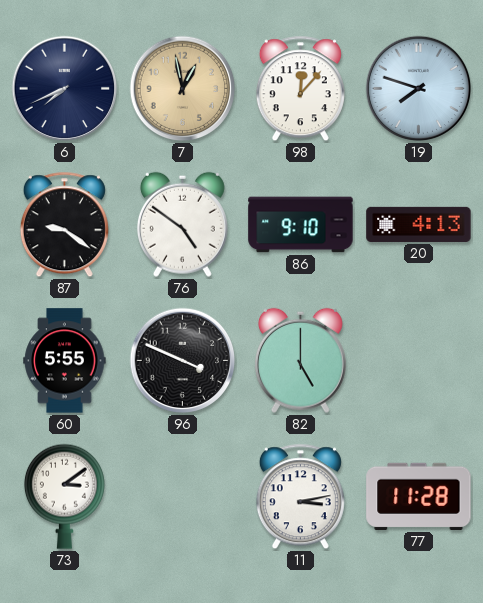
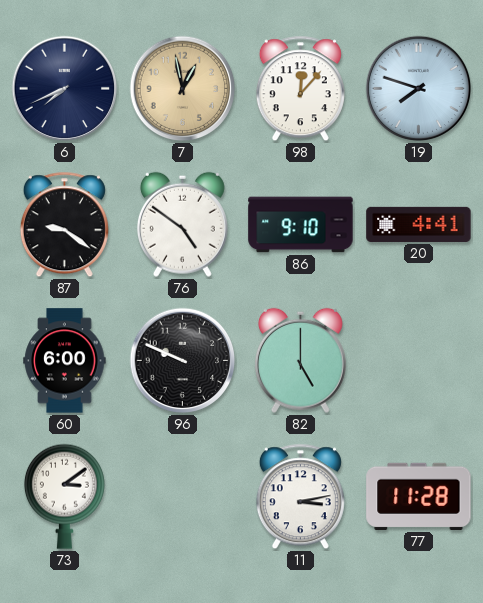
20: 4:13 -> 4:41 (419, 224)
60: 5:55 -> 6:00 (65, 361)
96: 3:49 -> 9:49 (183, 361)
